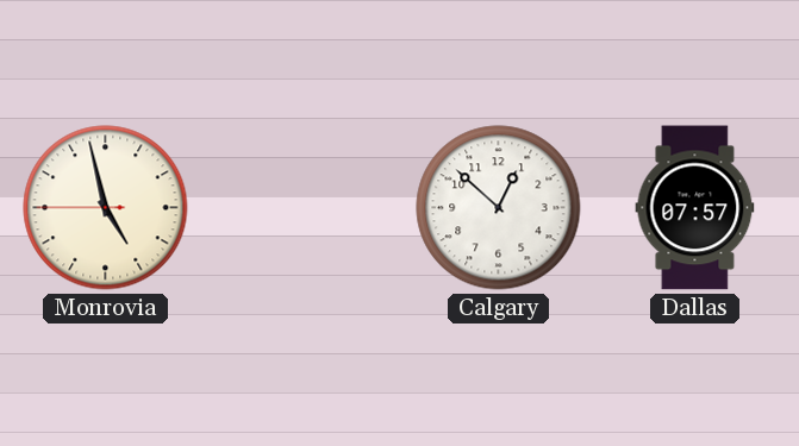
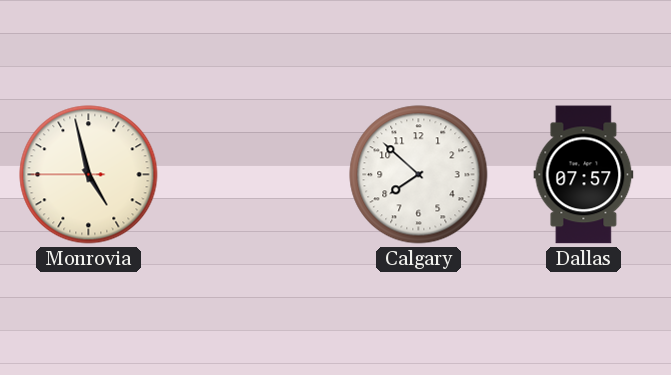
Calgary: 12:52 -> 7:52 (419, 175)
